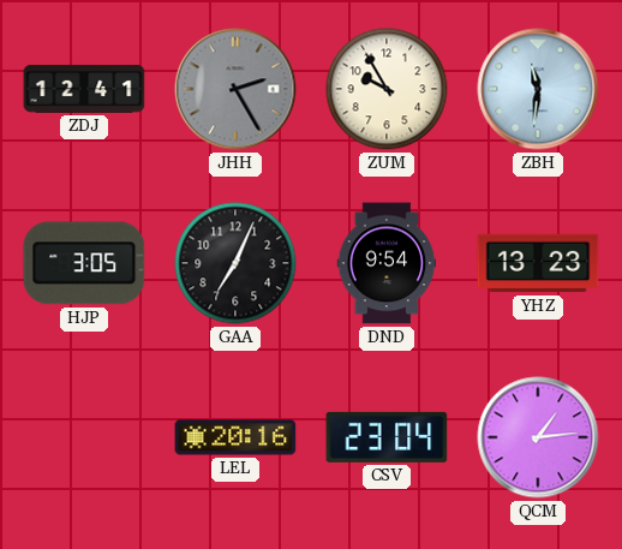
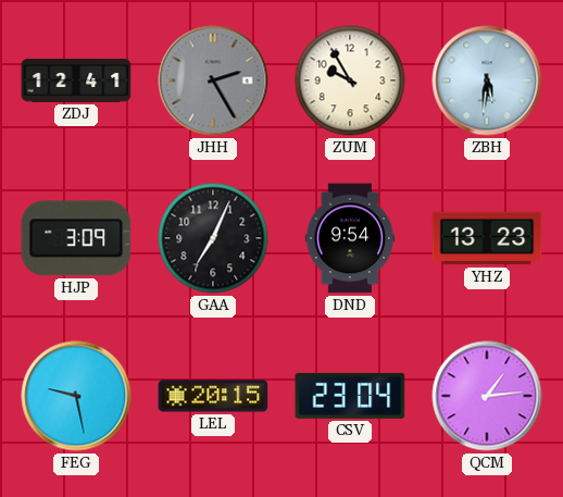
ZBH: 11:31 -> 5:31 (487, 80)
HJP: 3:05 -> 3:09 (76, 238)
FEG: none -> 9:28 (76, 396)
LEL: 20:16 -> 20:15 (213, 396)
